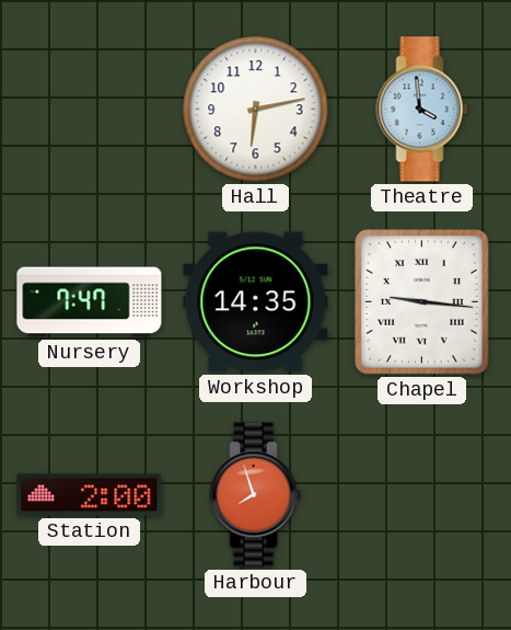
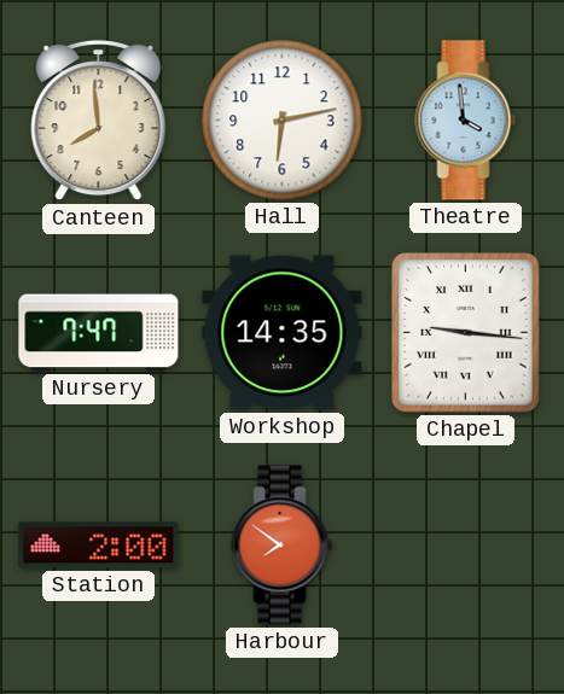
Canteen: none -> 7:59 (99, 121)
Harbour: 7:57 -> 7:51 (283, 546)
